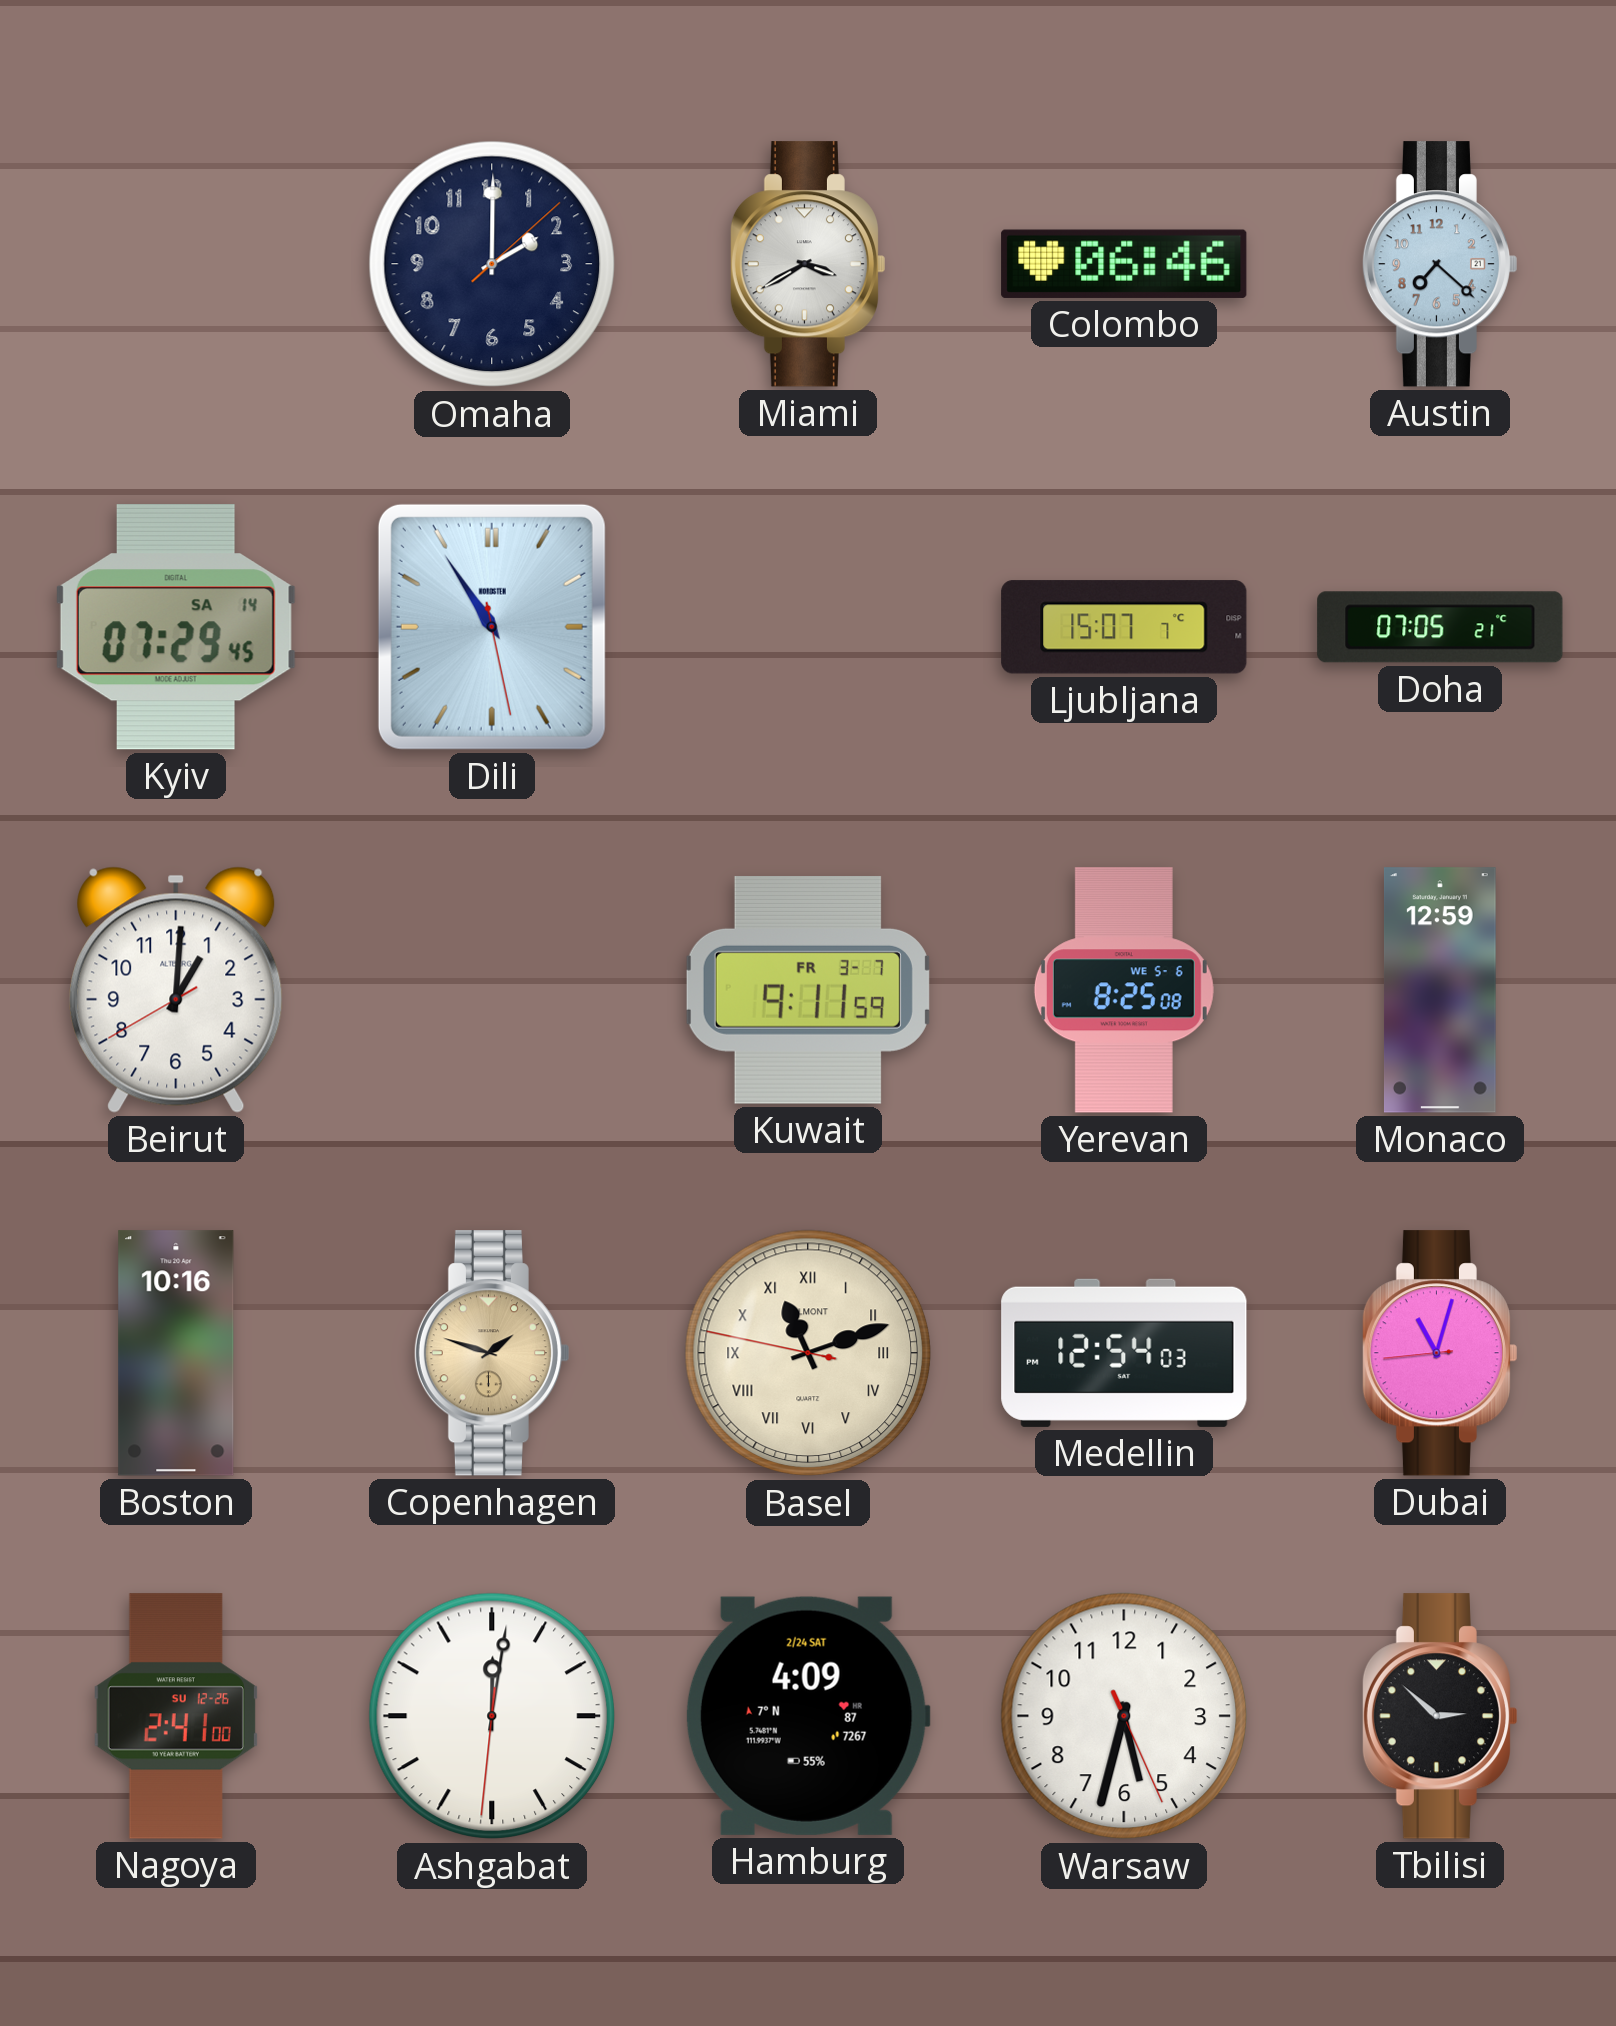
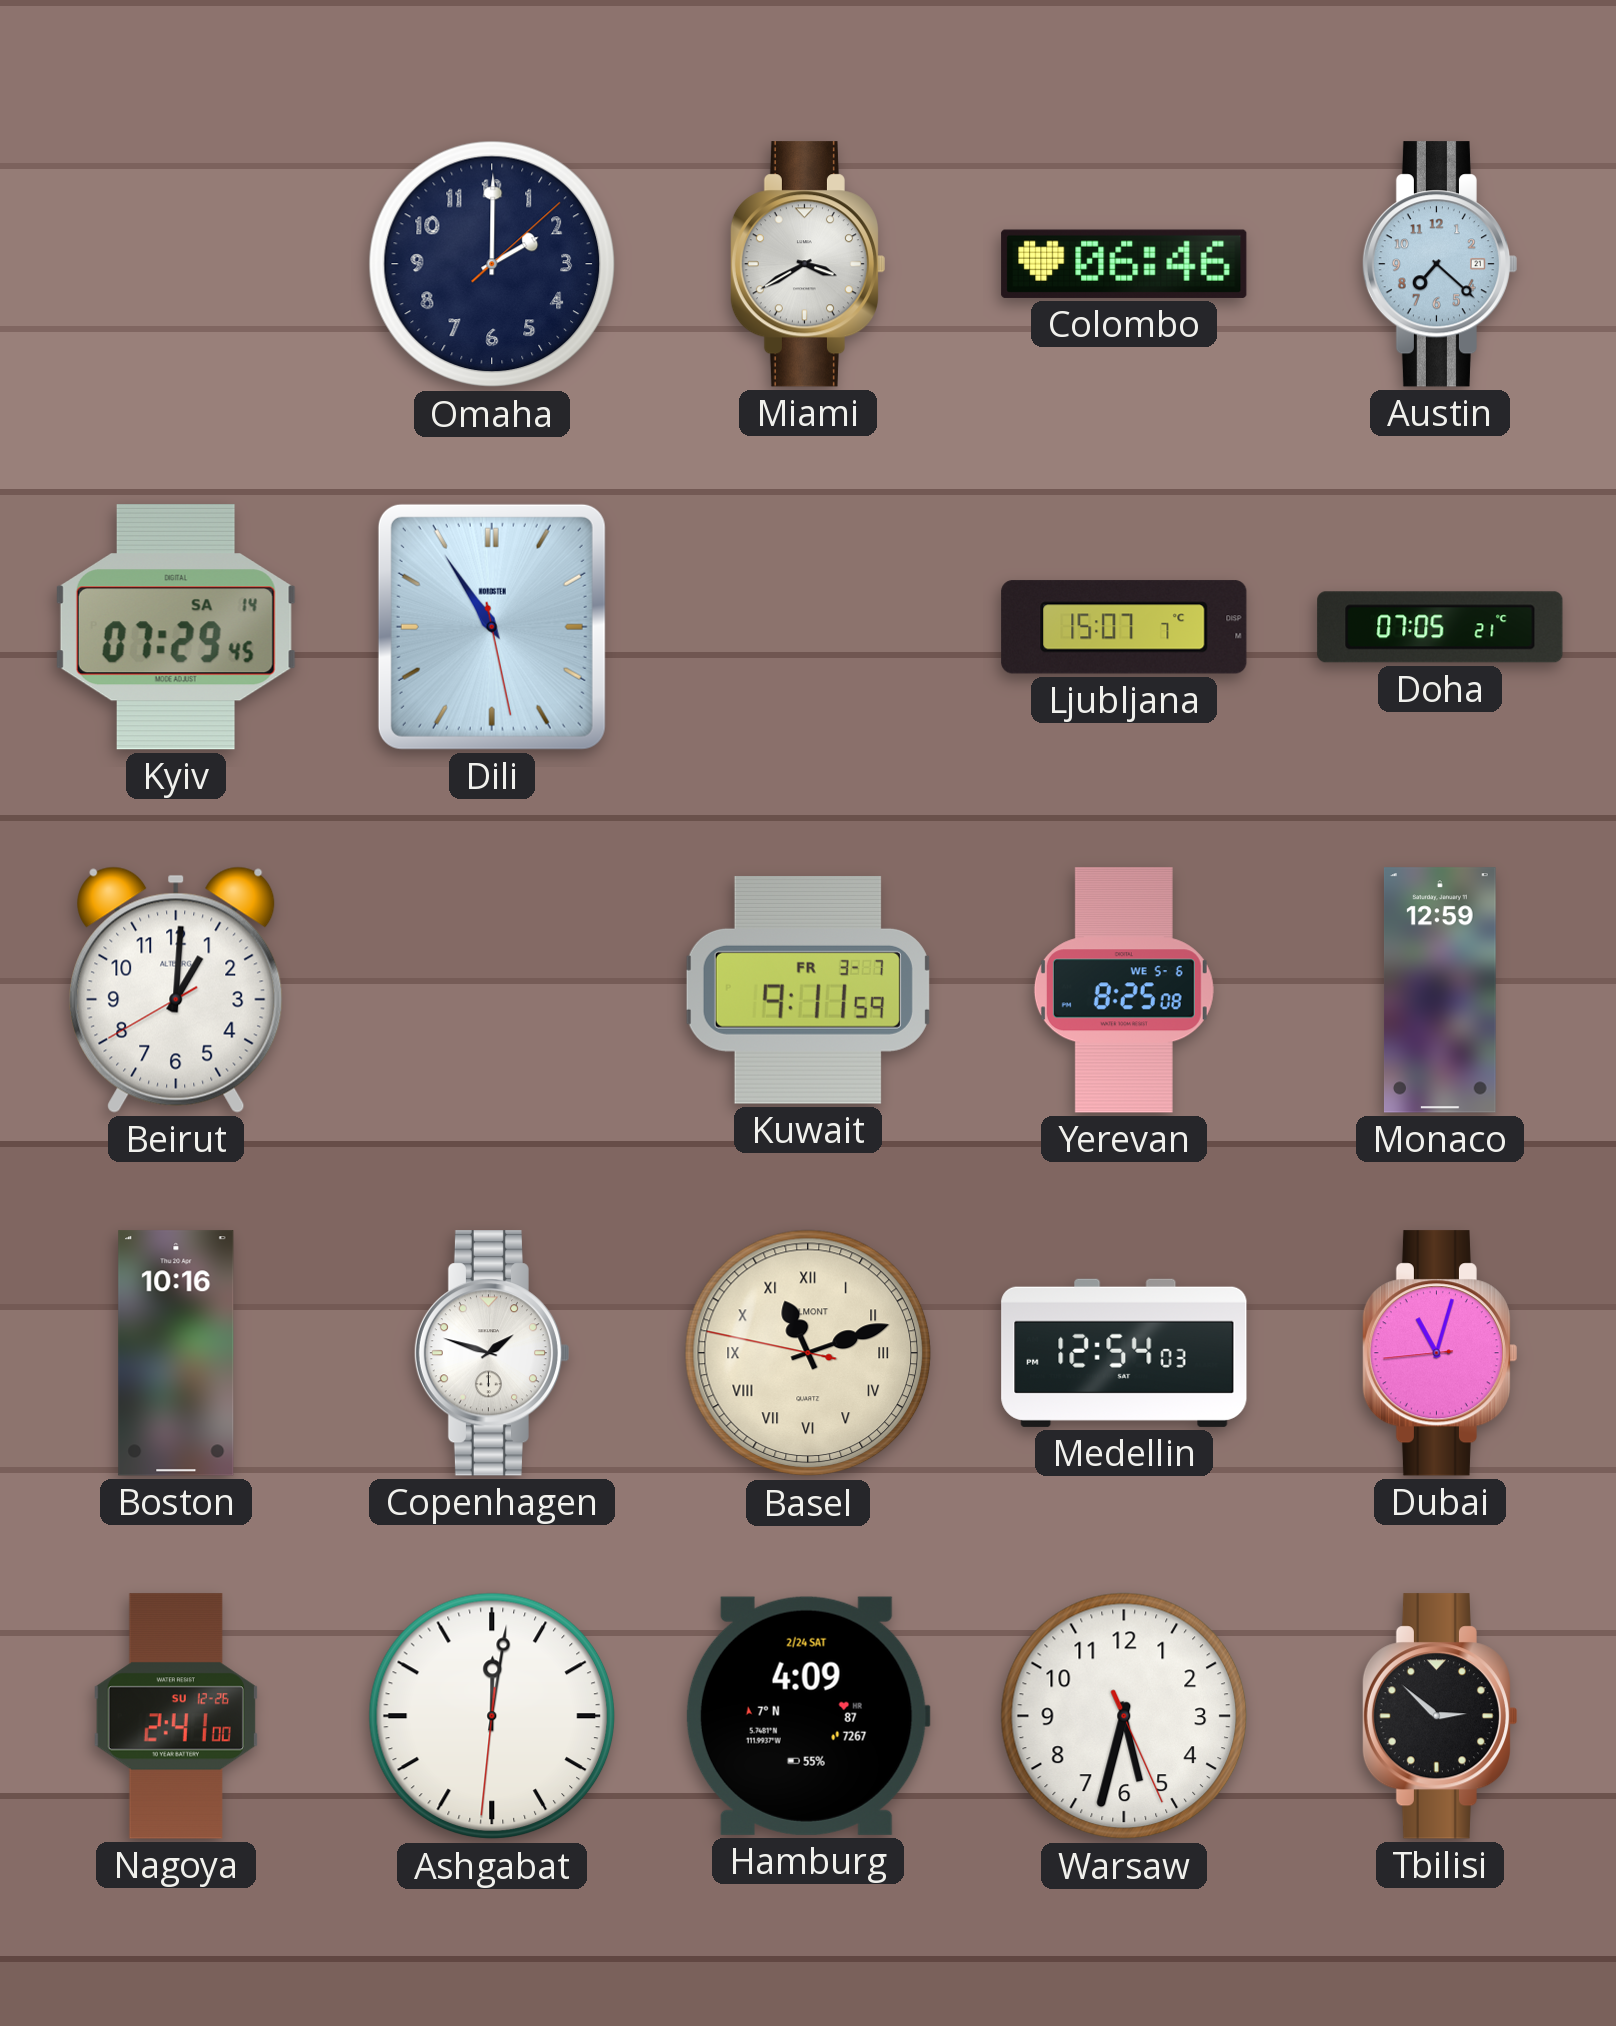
Copenhagen dial: champagne -> white (491, 1353)
